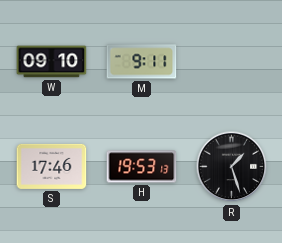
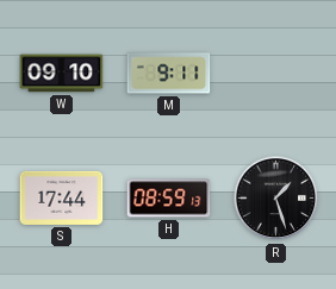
S: 17:46 -> 17:44 (62, 197)
H: 19:53 -> 08:59 (169, 199)
